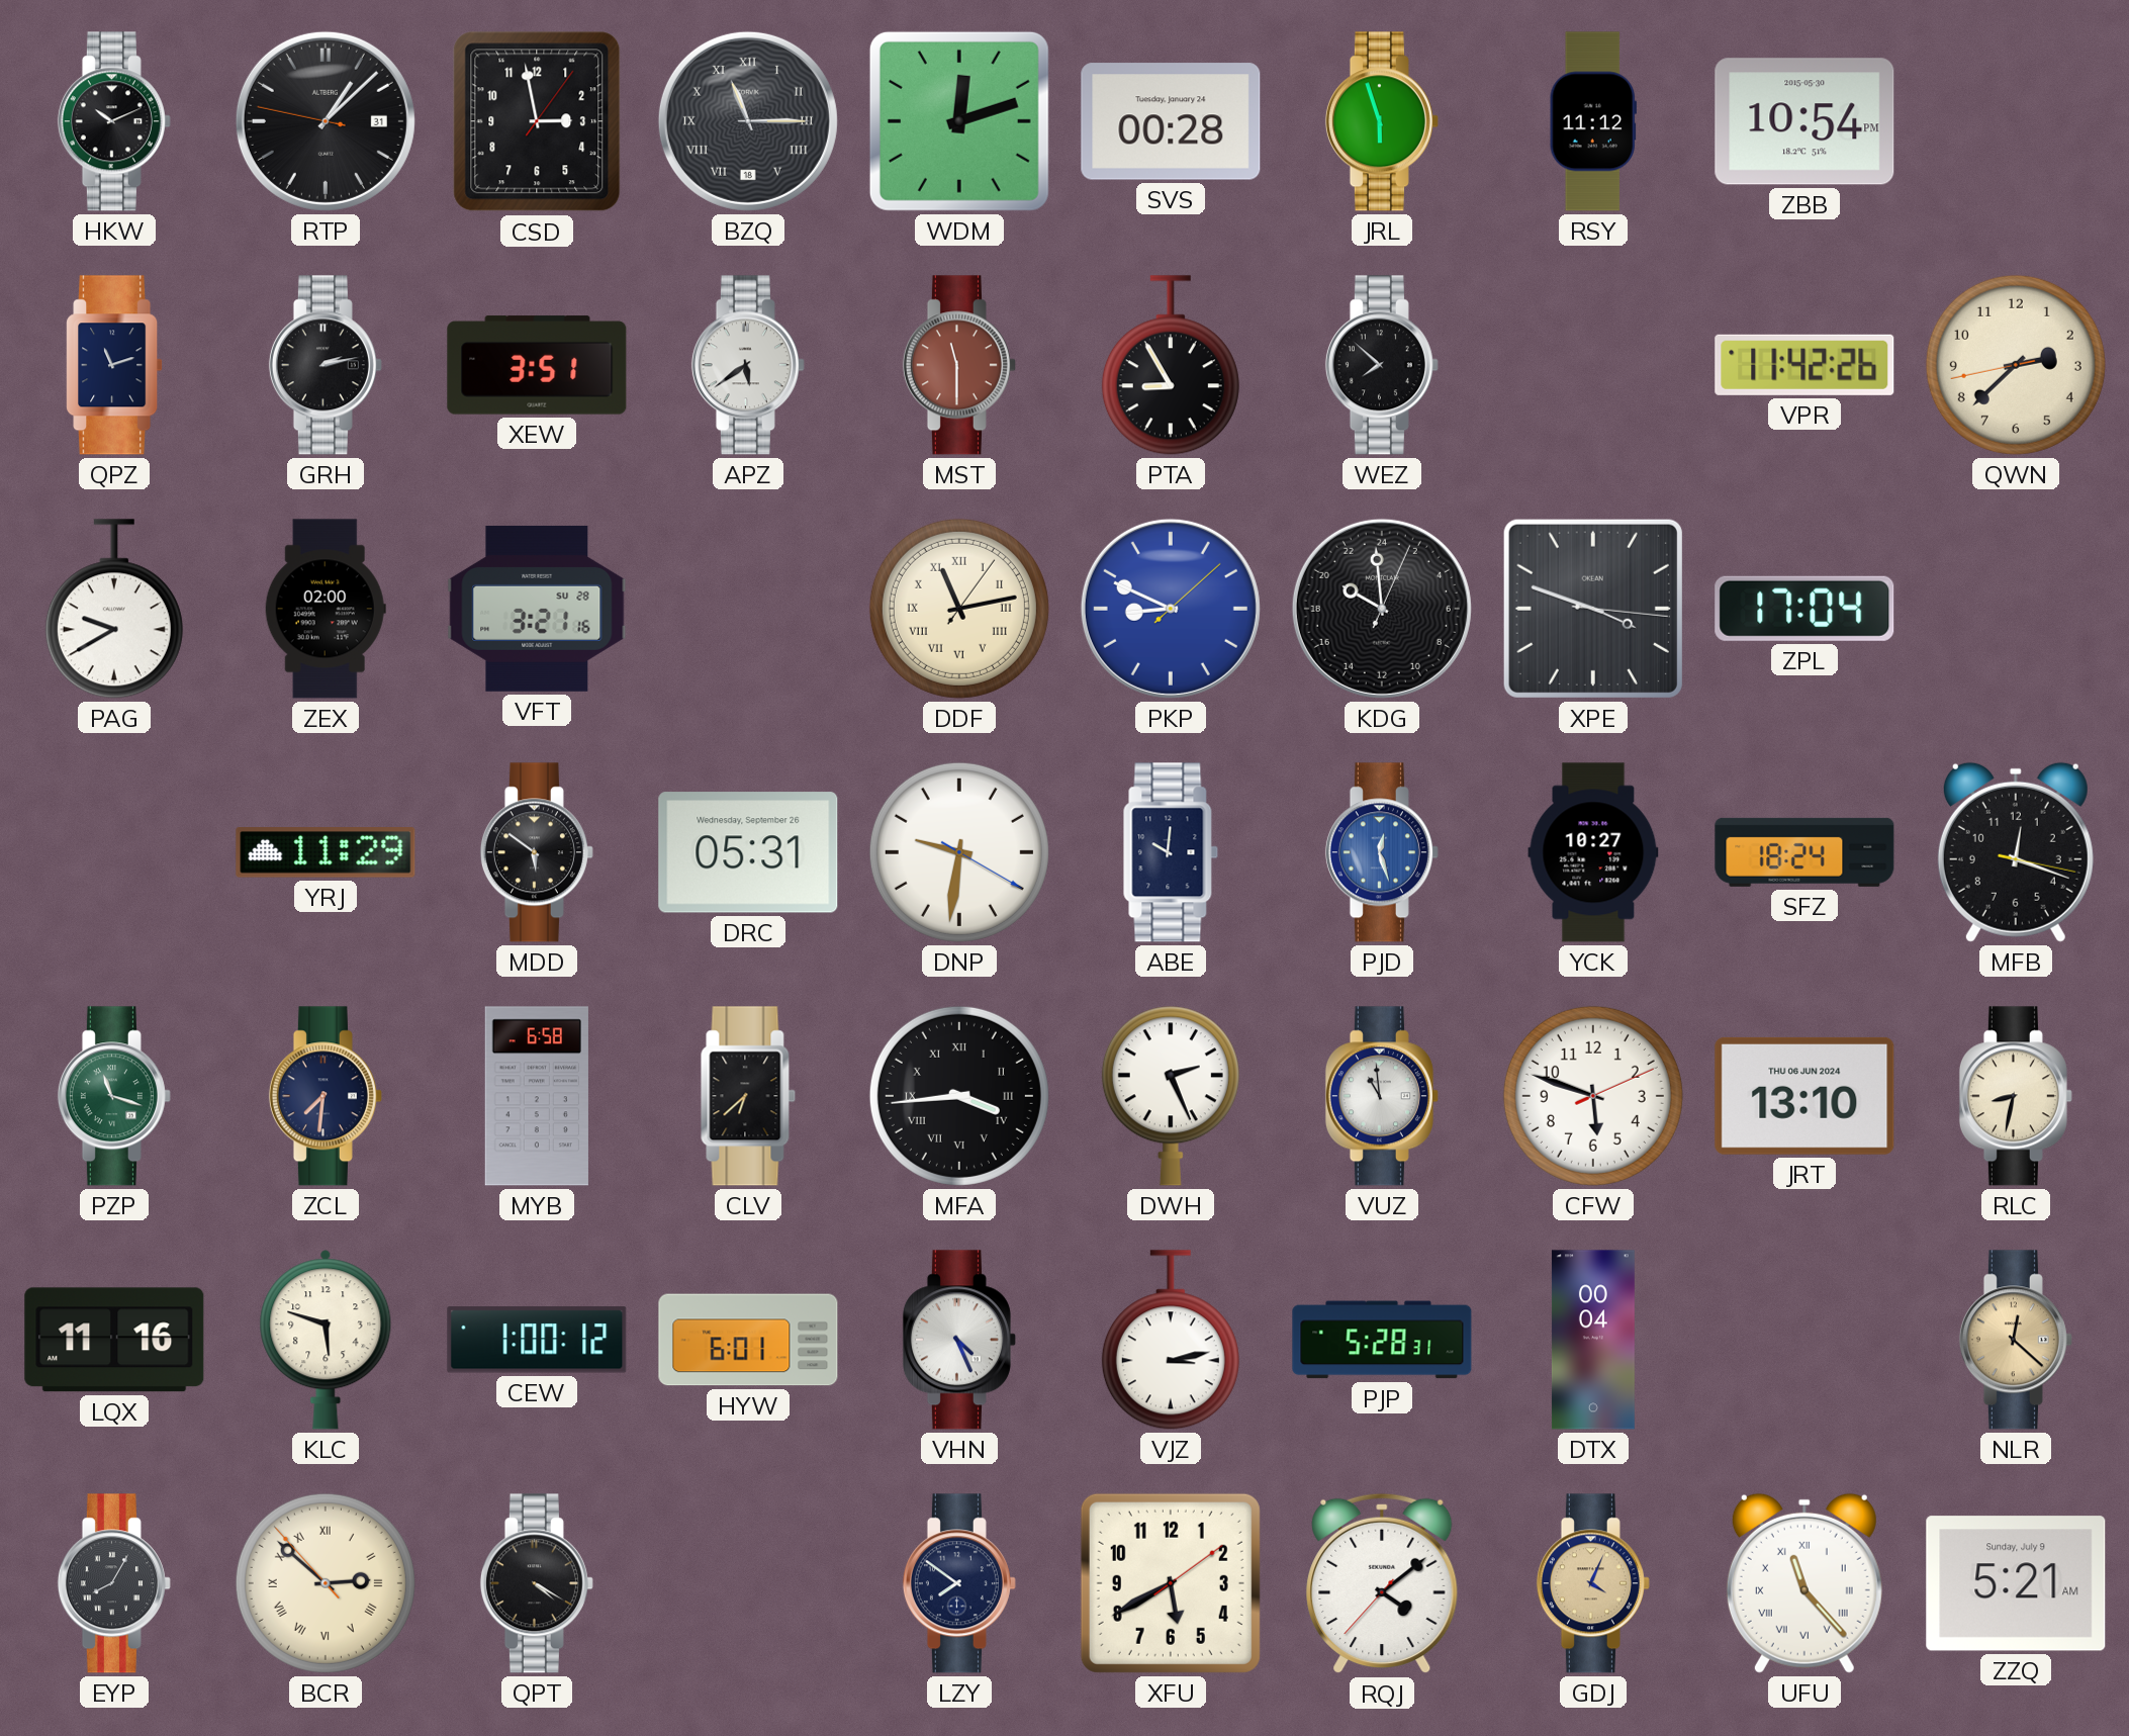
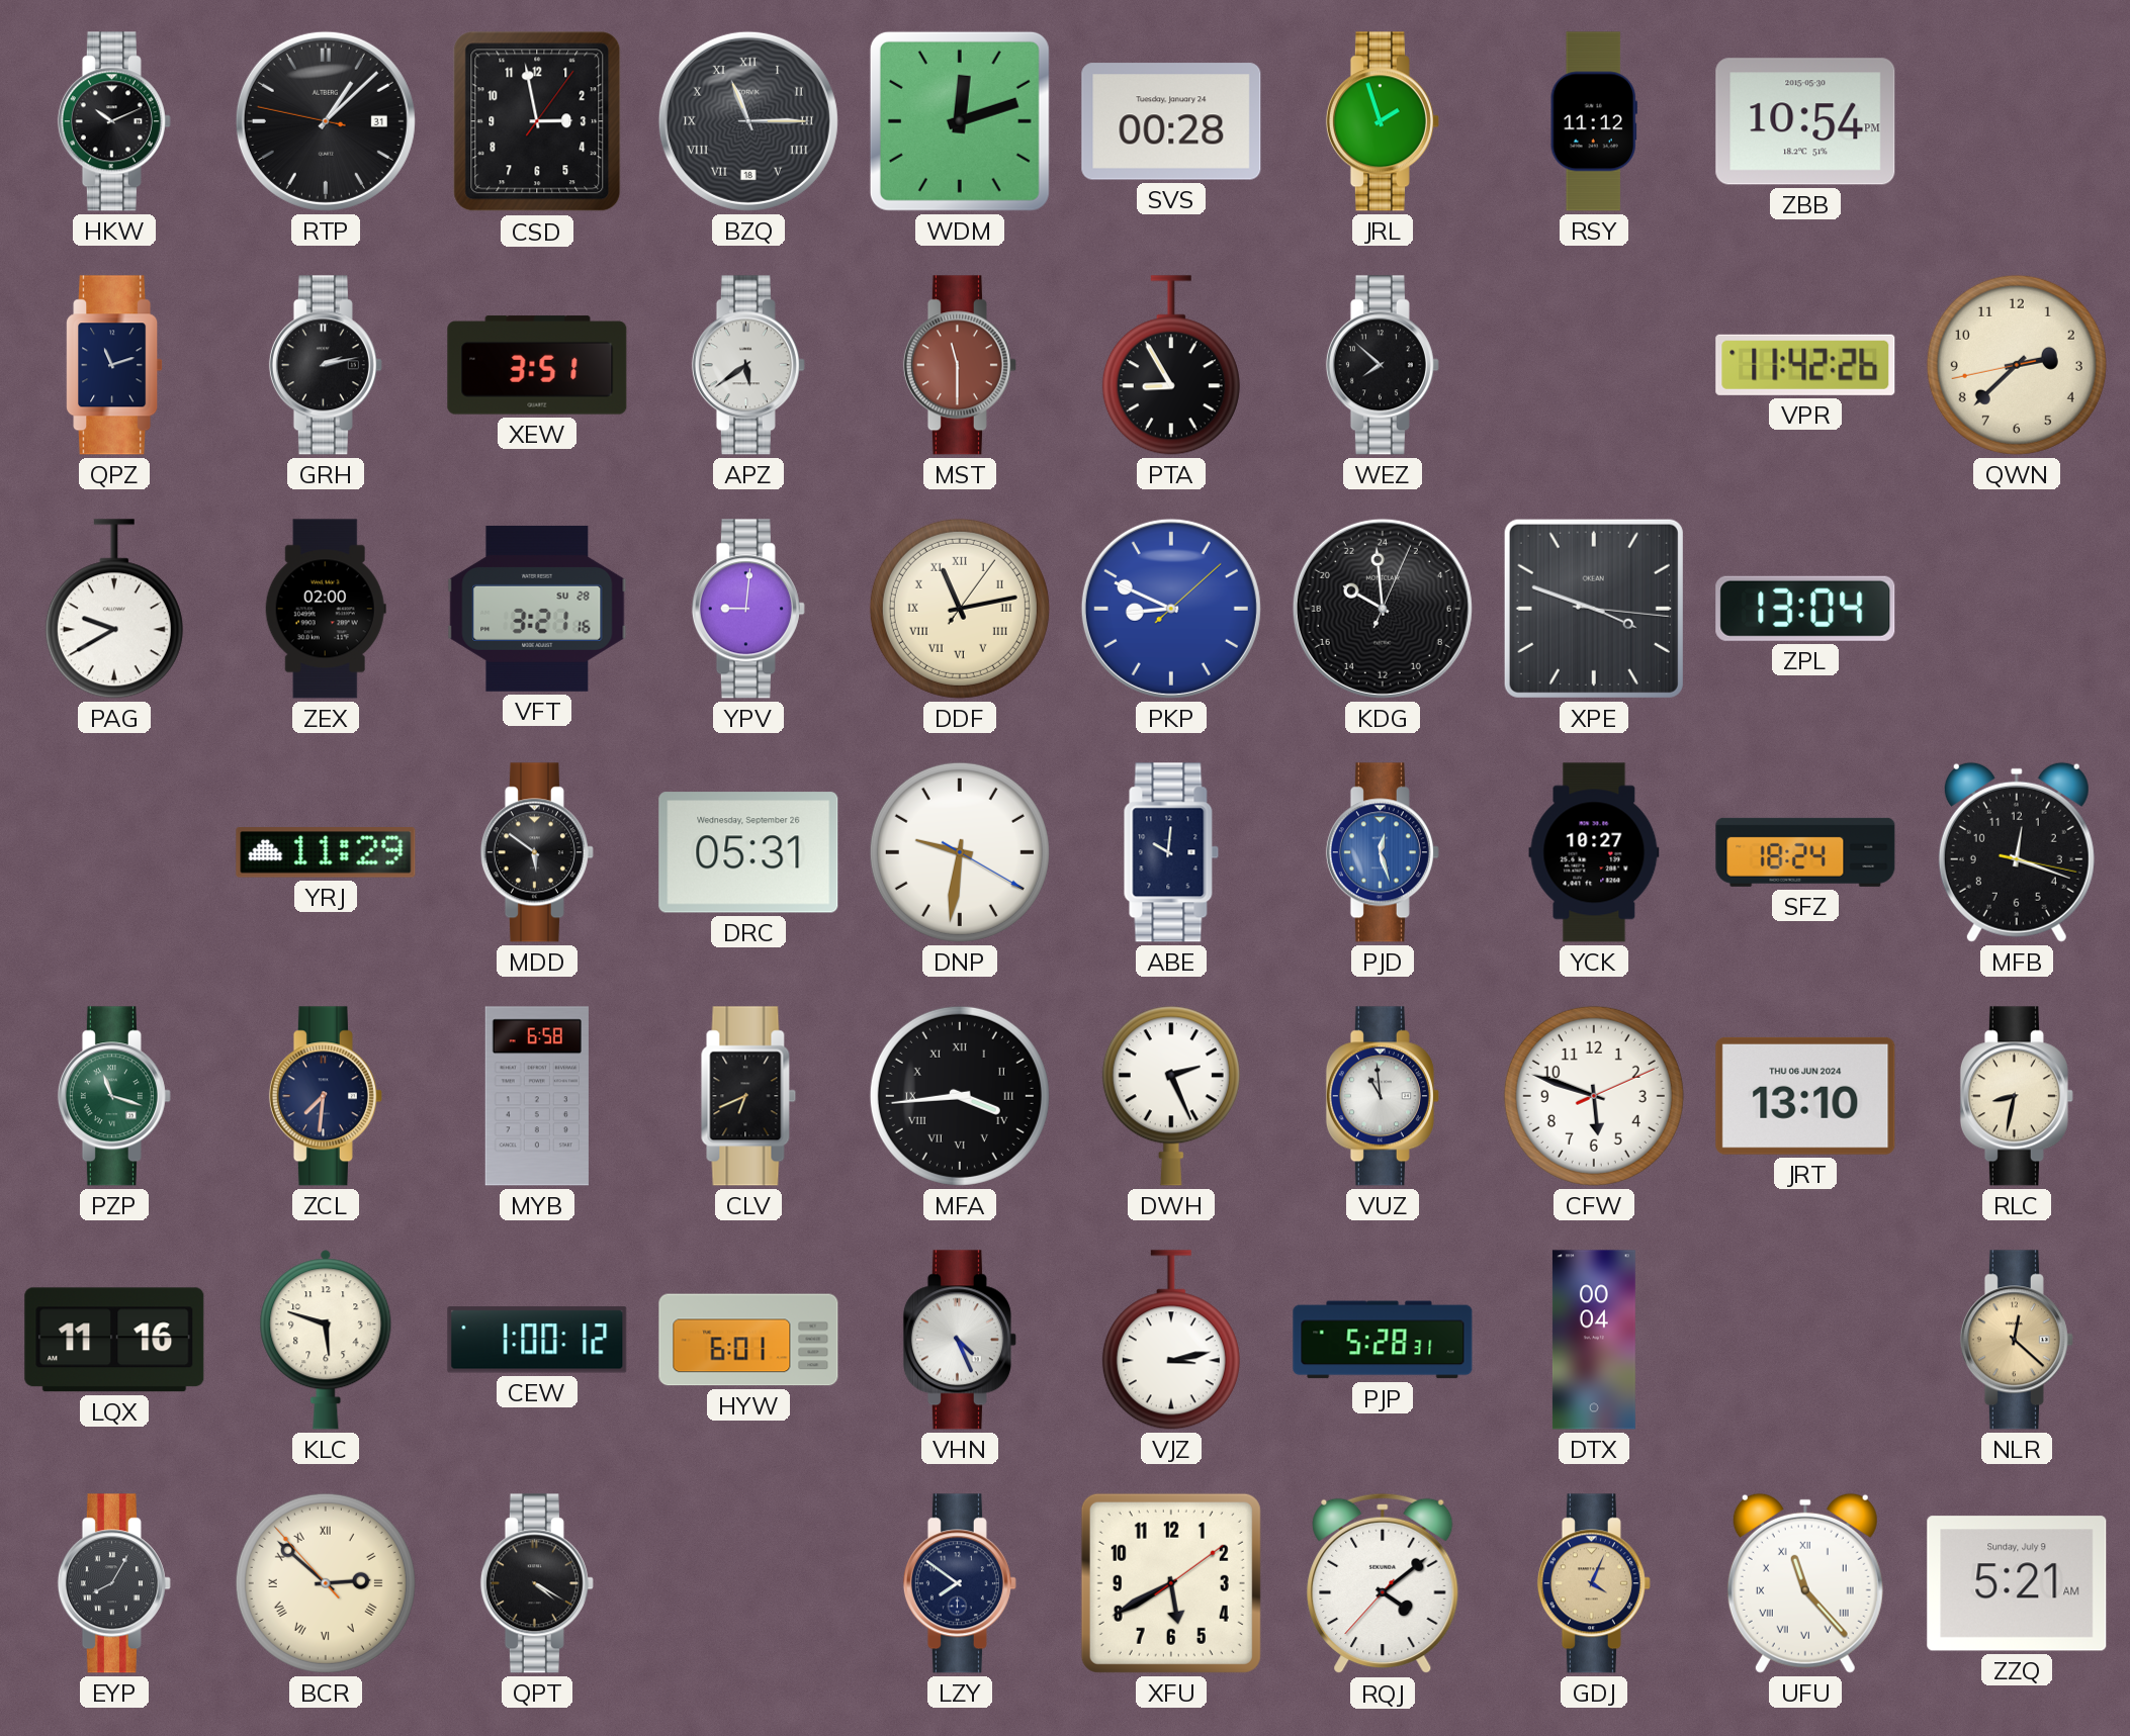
JRL: 5:57 -> 1:57 (1383, 121)
YPV: none -> 9:01 (748, 609)
ZPL: 17:04 -> 13:04 (1805, 609)
CLV: 6:38 -> 6:41 (748, 1096)
